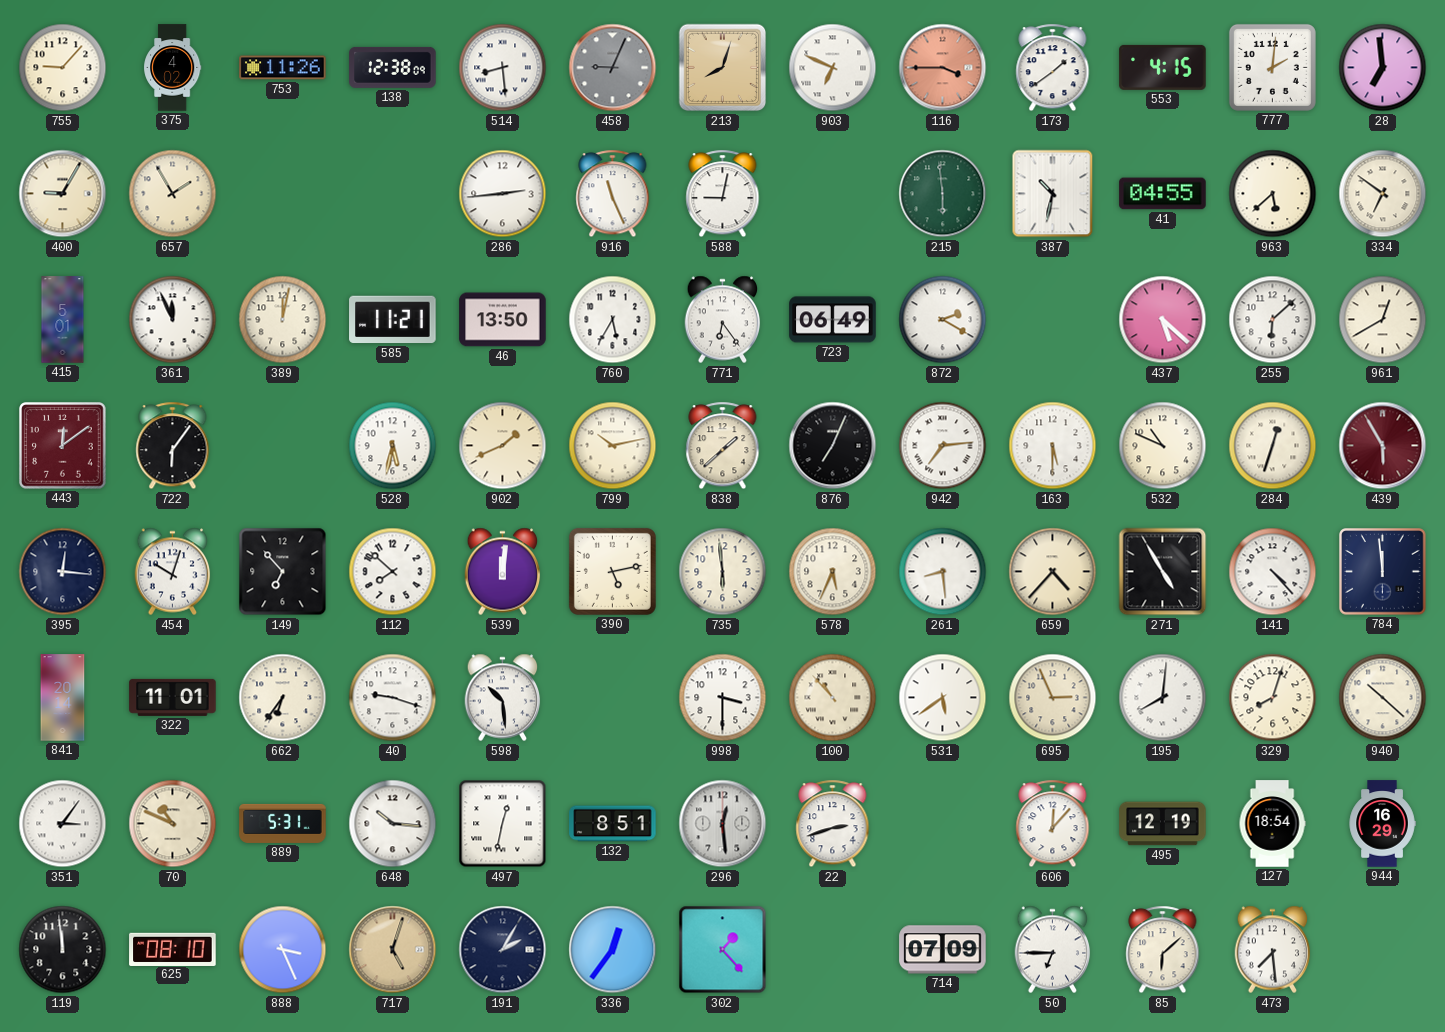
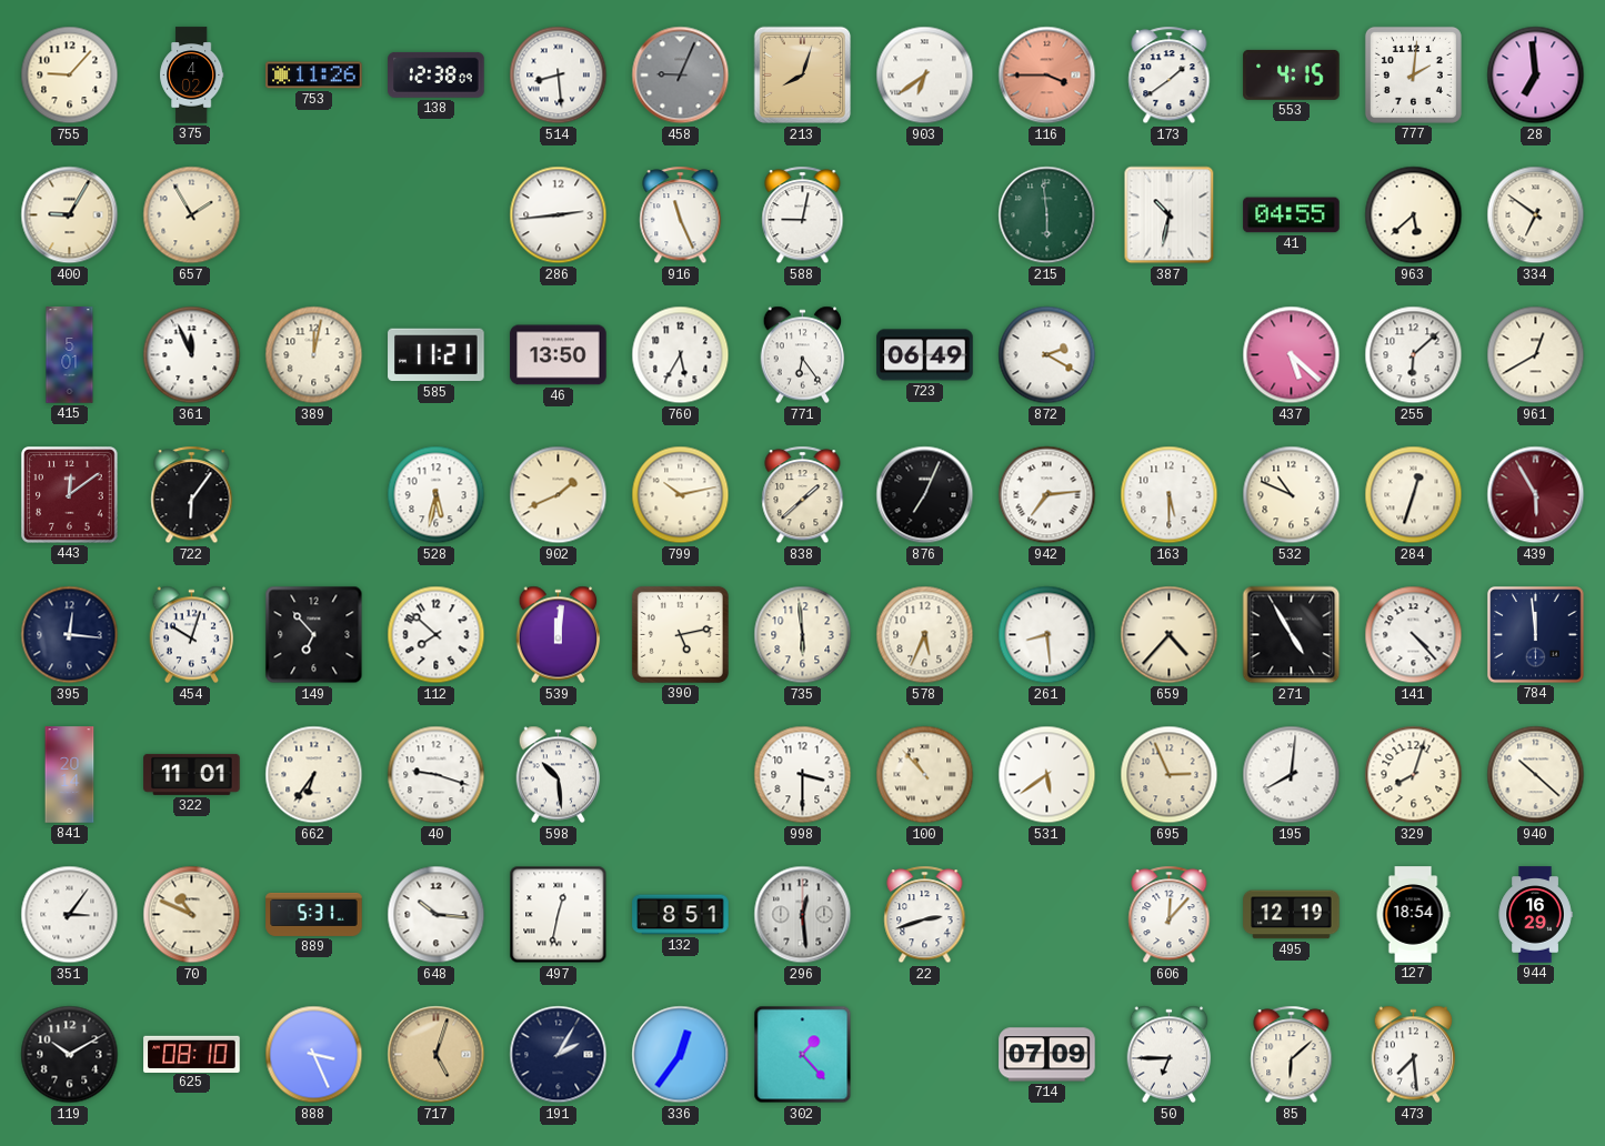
903: 6:49 -> 6:39 (925, 76)
119: 11:59 -> 10:10 (70, 1055)
